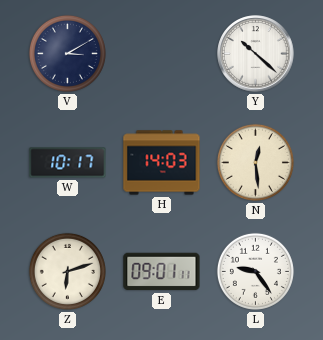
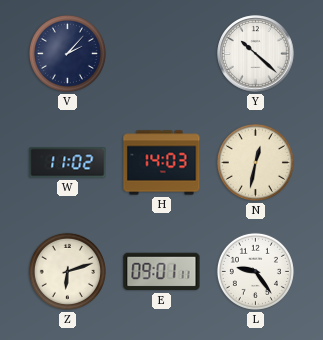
V: 3:10 -> 2:07 (67, 53)
W: 10:17 -> 11:02 (68, 163)
N: 12:29 -> 12:32 (255, 162)
